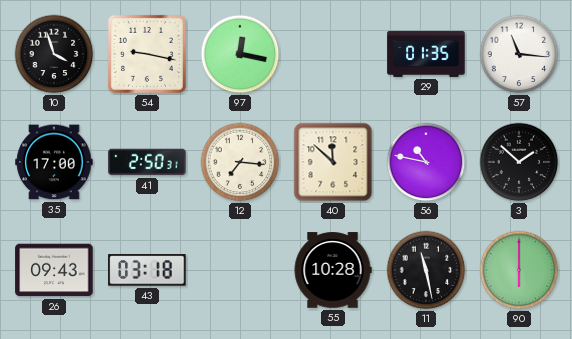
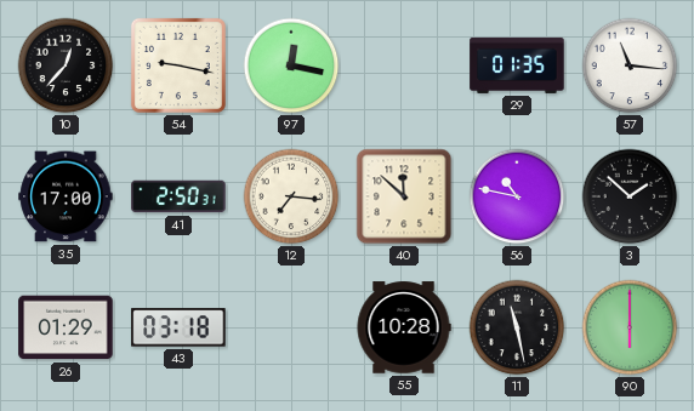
10: 3:57 -> 12:37 (66, 65)
26: 09:43 -> 01:29 (66, 327)
